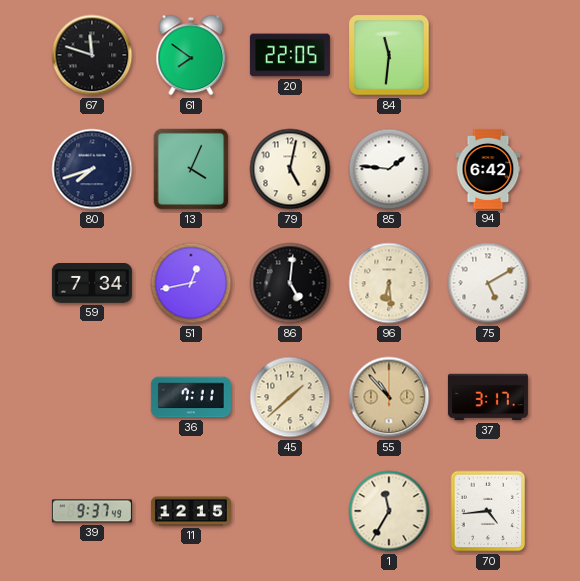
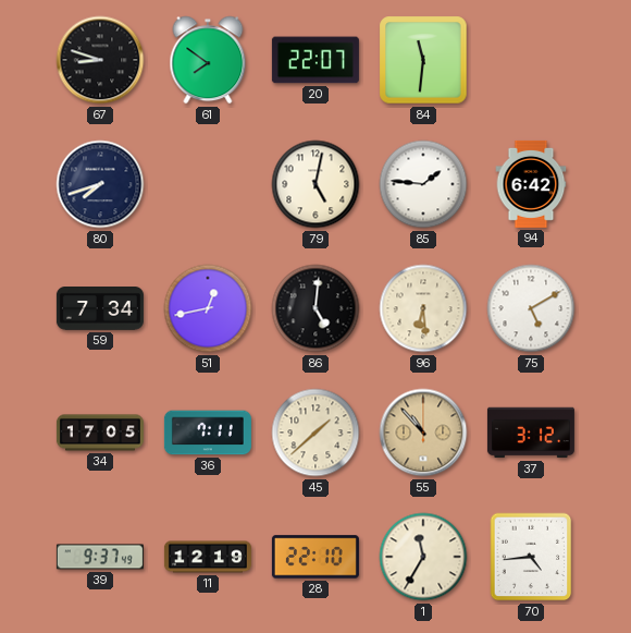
67: 11:48 -> 8:48 (100, 60)
20: 22:05 -> 22:07 (315, 60)
13: 4:04 -> none (191, 169)
34: none -> 17:05 (100, 433)
37: 3:17 -> 3:12 (531, 433)
11: 12:15 -> 12:19 (208, 557)
28: none -> 22:10 (315, 557)
